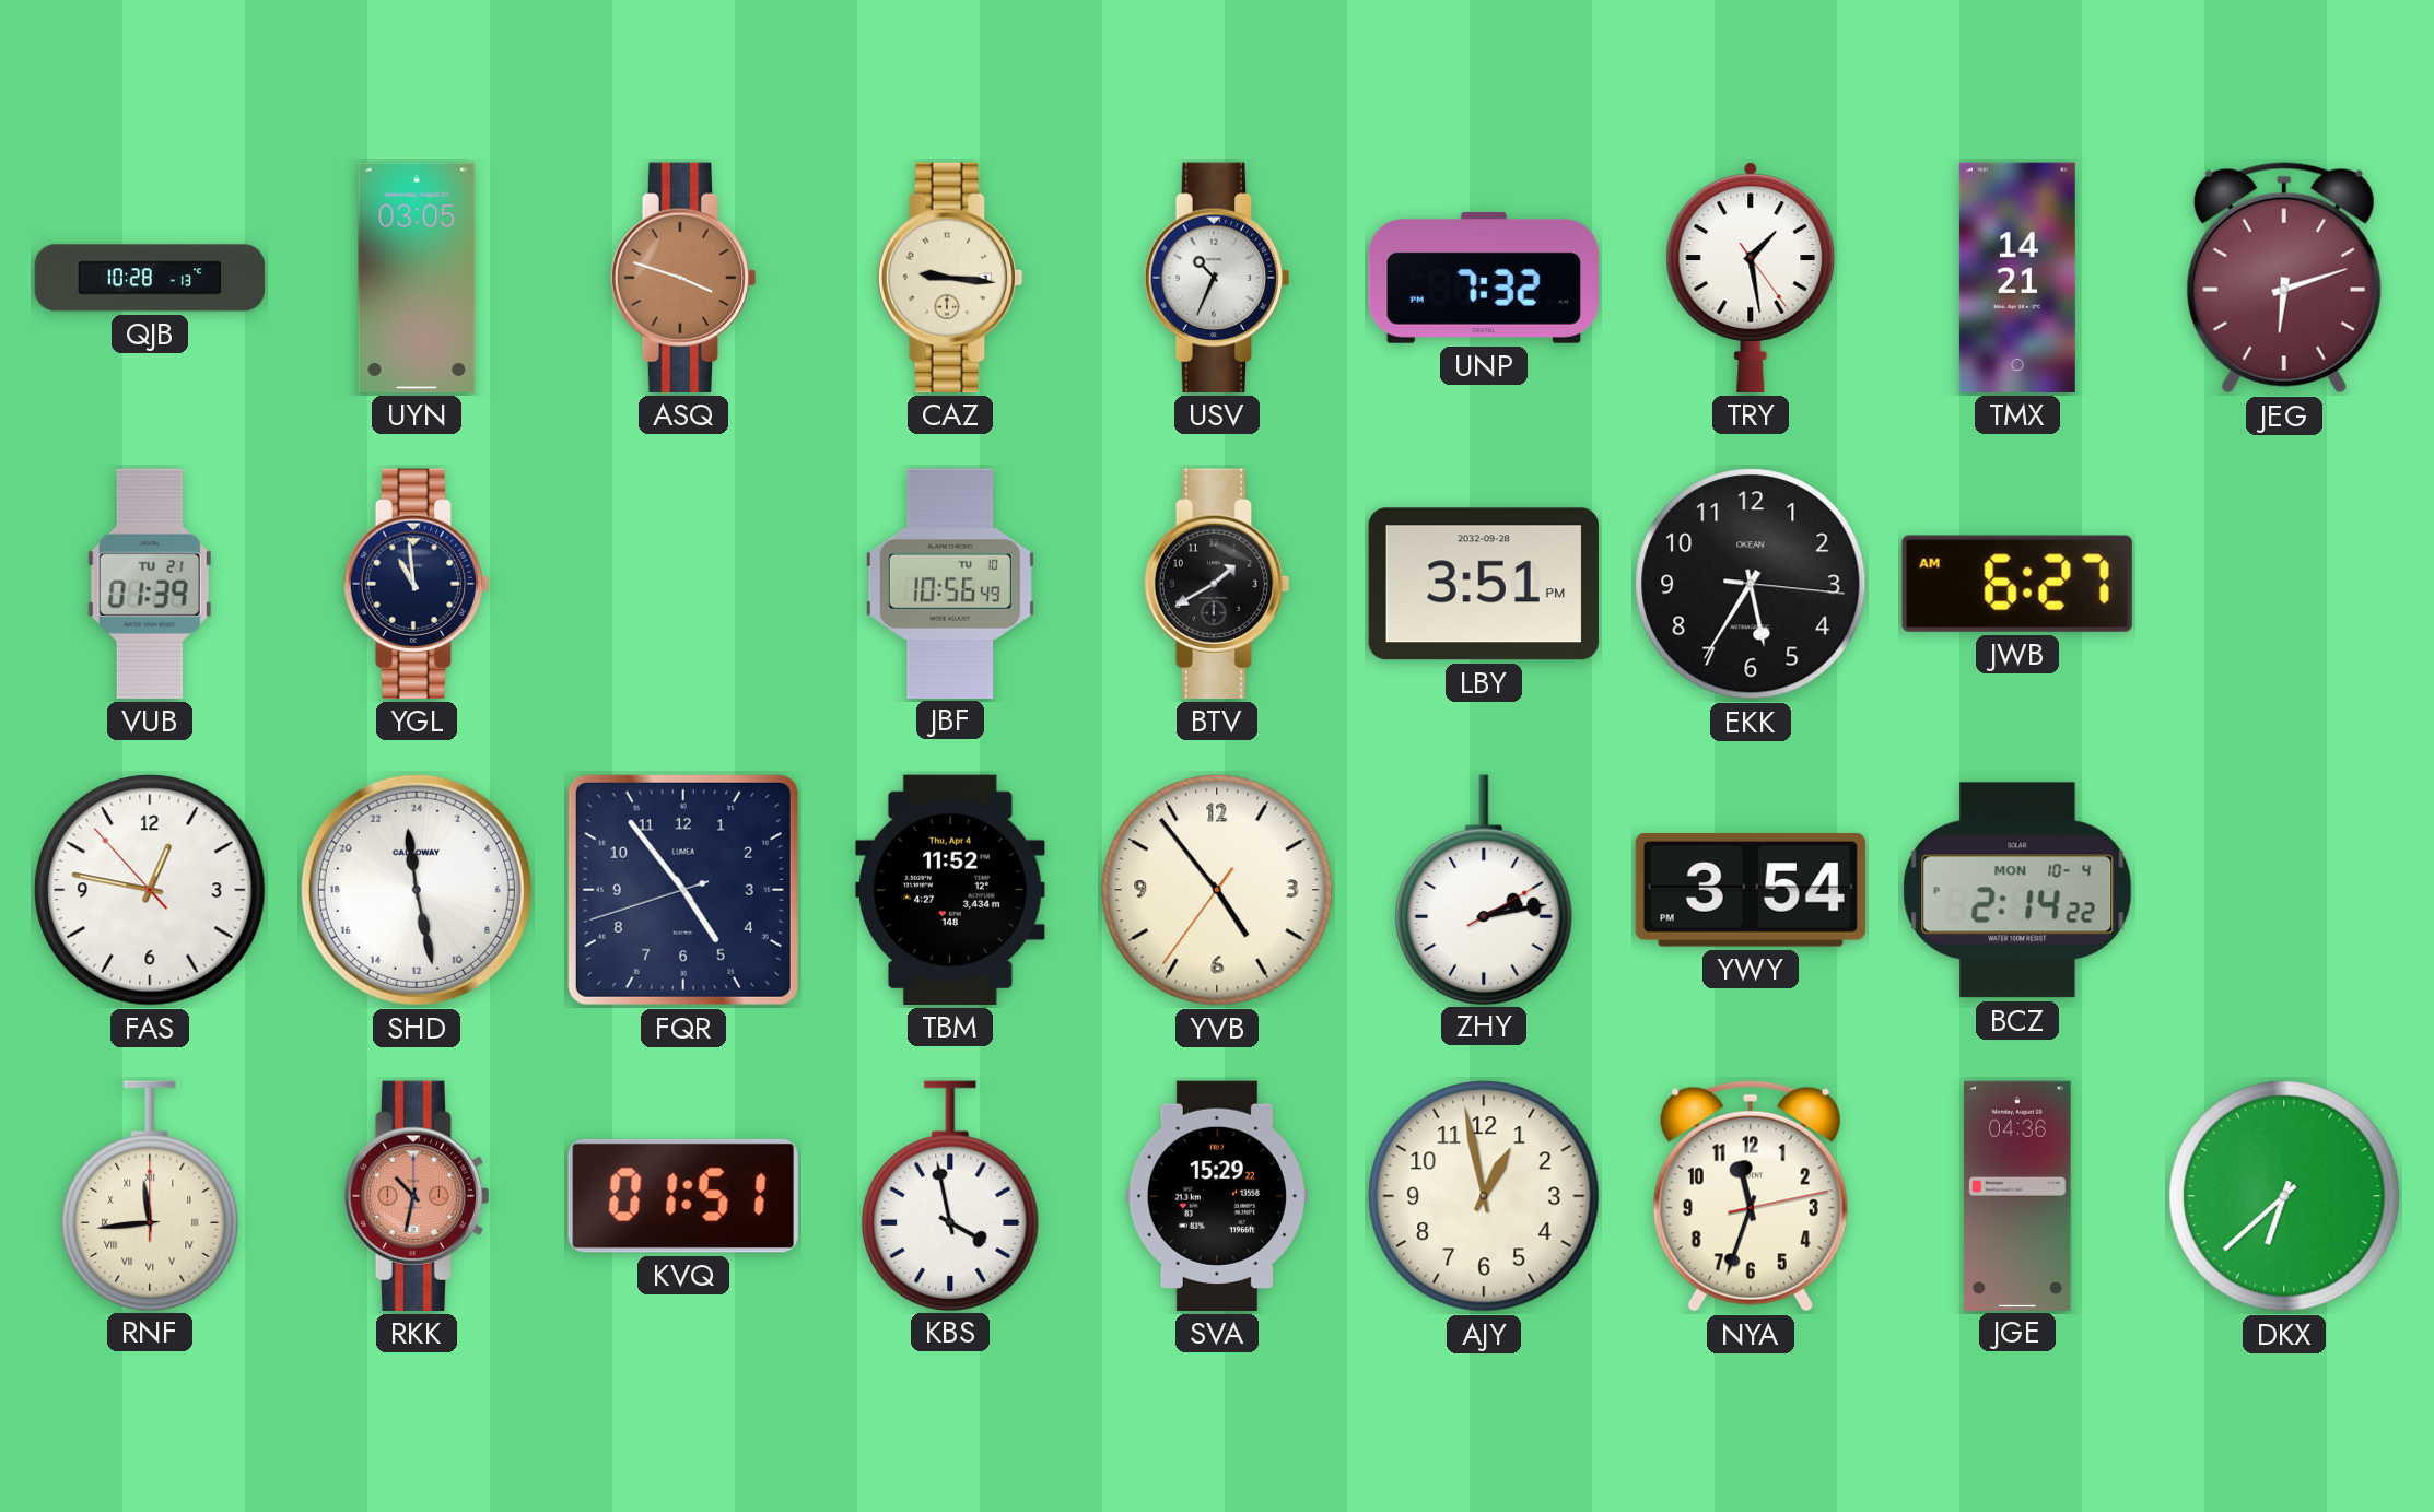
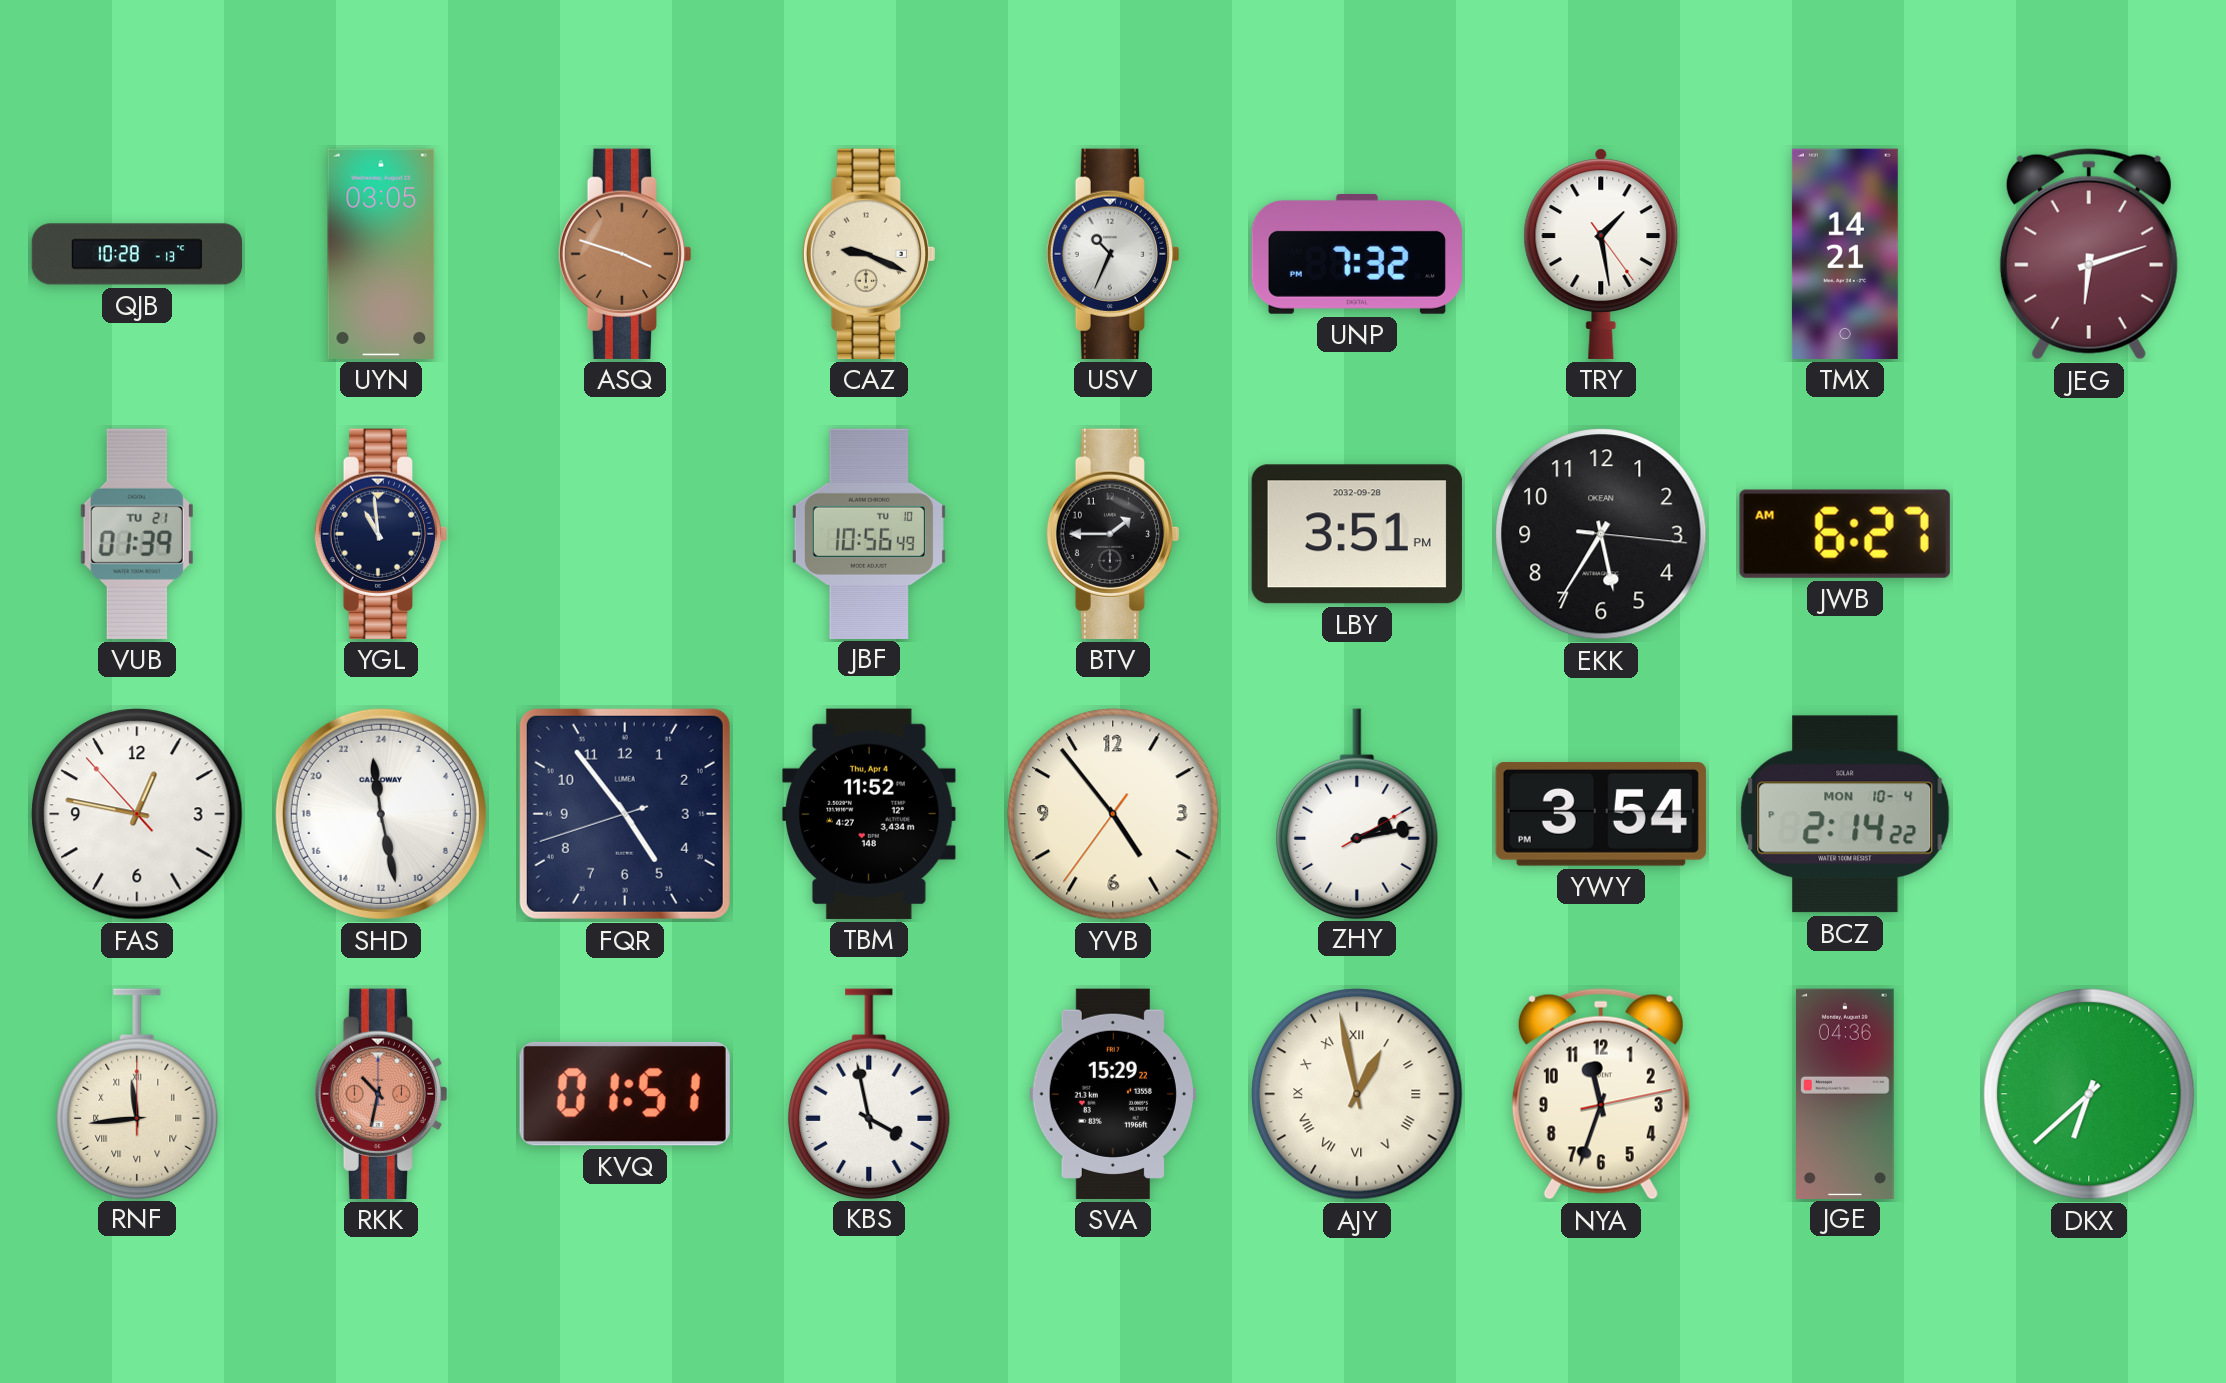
CAZ: 9:16 -> 9:19 (869, 254)
BTV: 1:40 -> 1:45 (1113, 534)
AJY numerals: Arabic -> Roman (1357, 1094)
